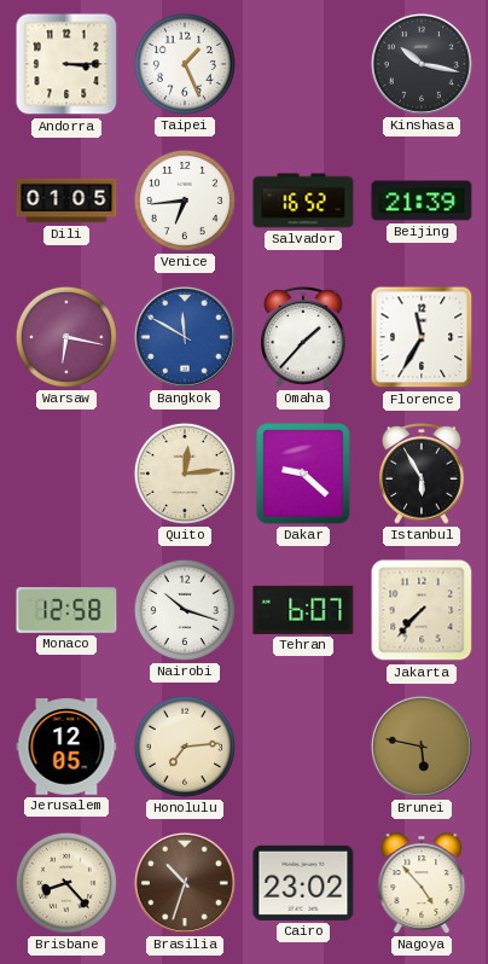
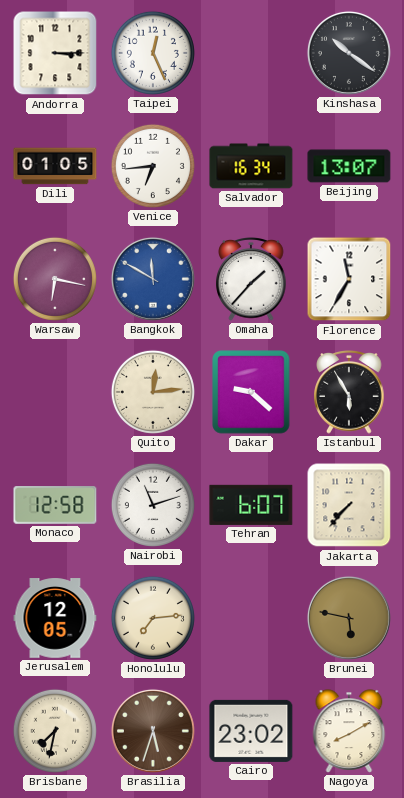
Taipei: 1:26 -> 12:26 (153, 53)
Kinshasa: 10:17 -> 10:21 (349, 53)
Salvador: 16:52 -> 16:34 (251, 166)
Beijing: 21:39 -> 13:07 (349, 166)
Nairobi: 10:18 -> 11:12 (153, 505)
Brisbane: 8:23 -> 7:32 (55, 731)
Brasilia: 10:33 -> 5:33 (153, 731)
Nagoya: 4:53 -> 8:10 (349, 731)
